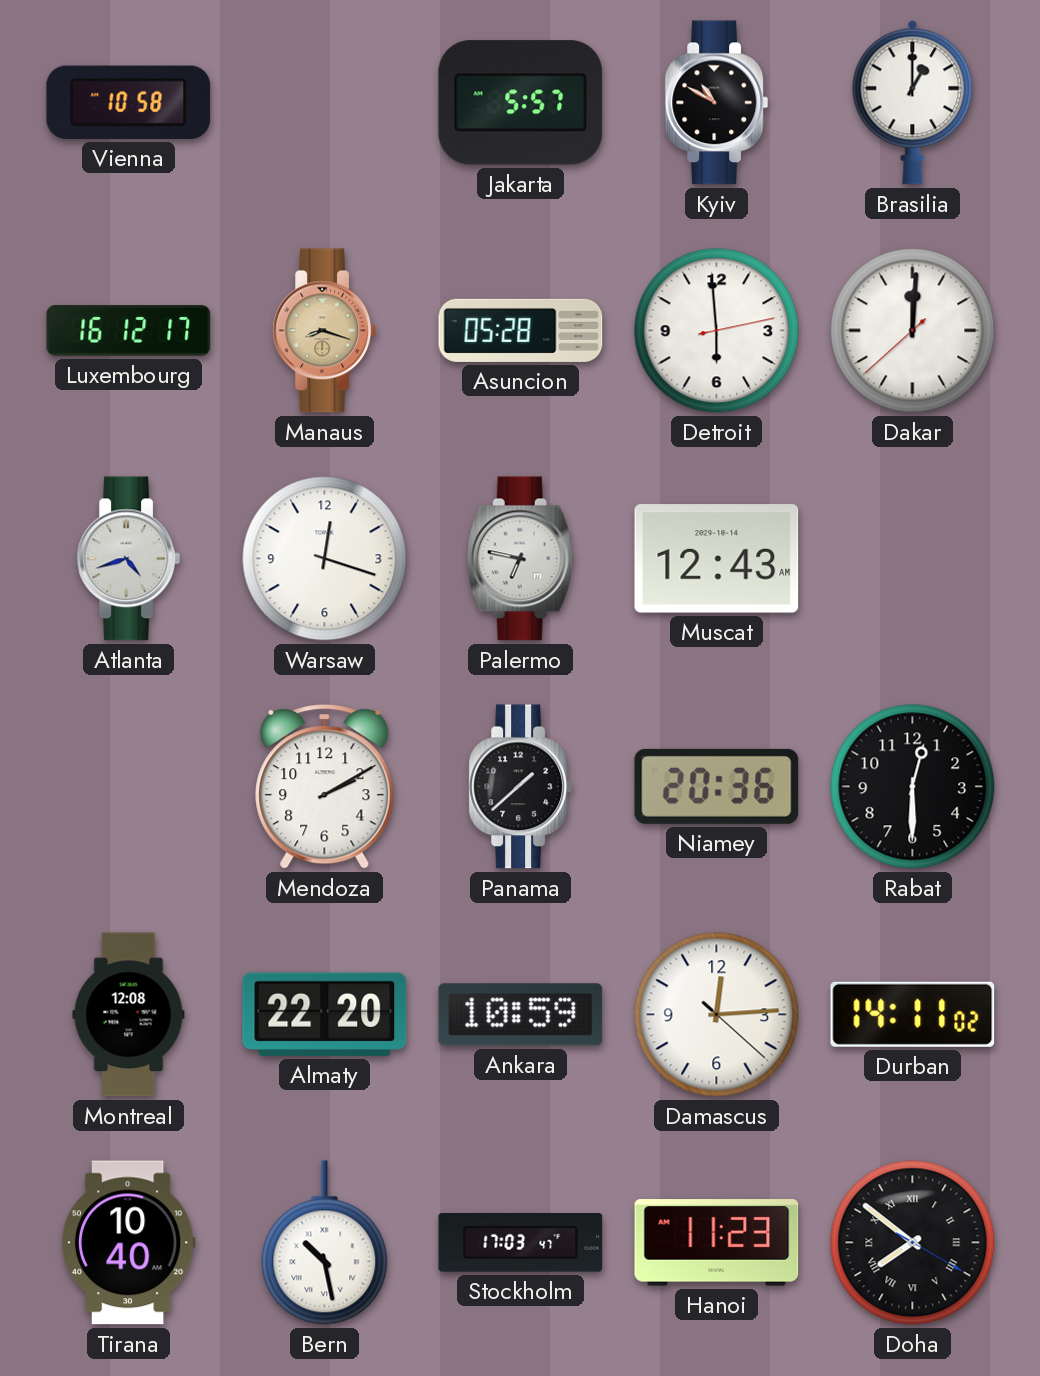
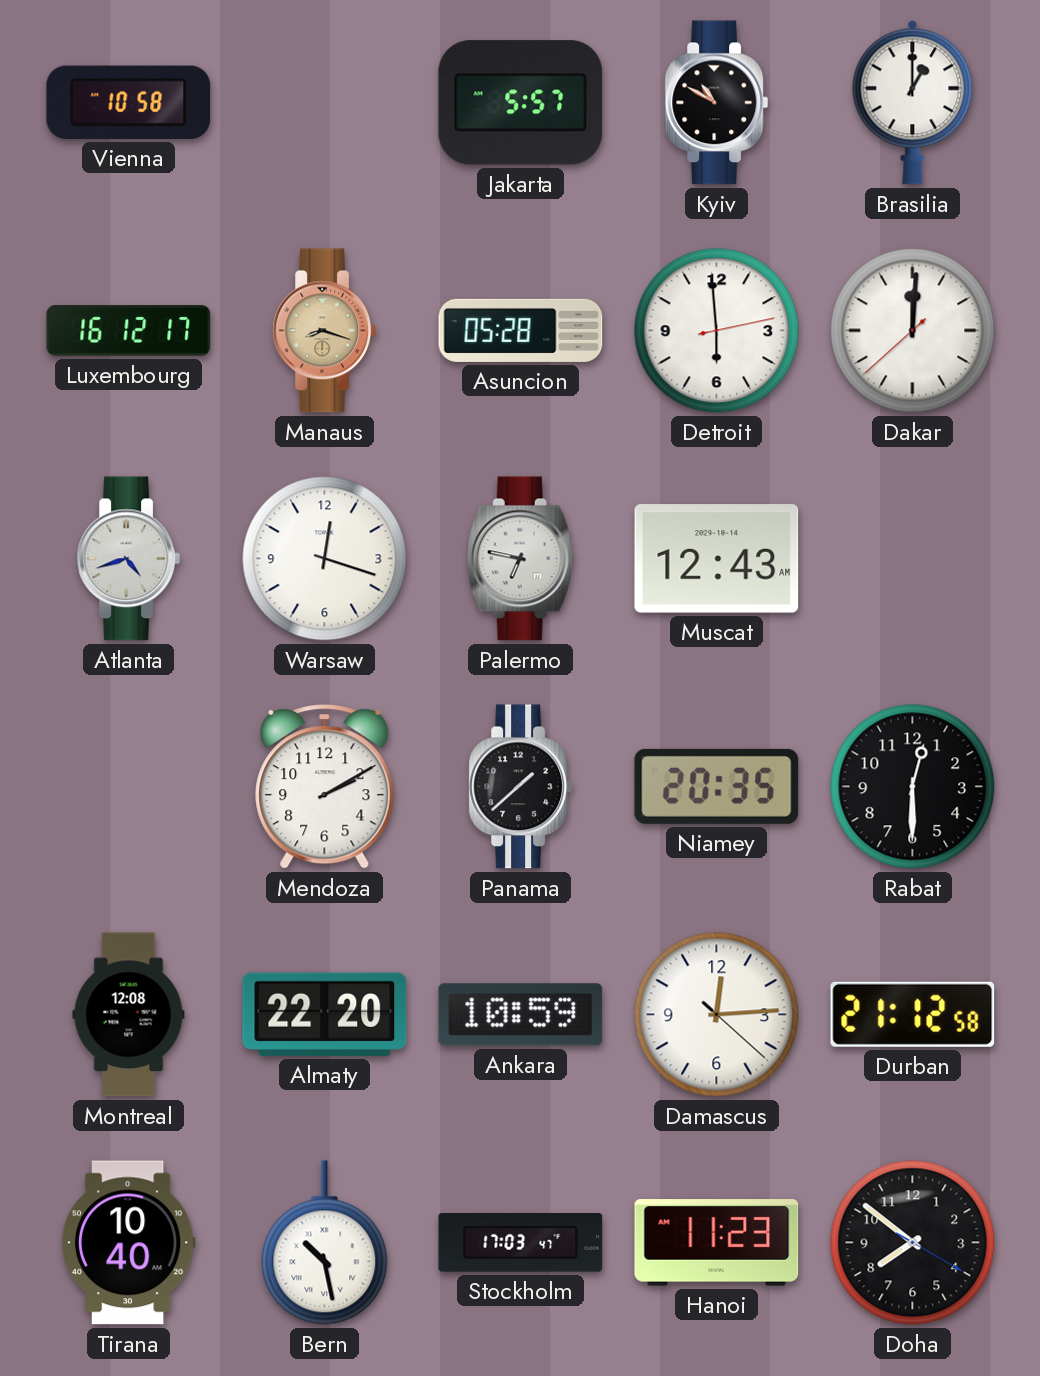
Niamey: 20:36 -> 20:35 (717, 786)
Durban: 14:11 -> 21:12 (913, 1014)
Doha numerals: Roman -> Arabic (913, 1243)
